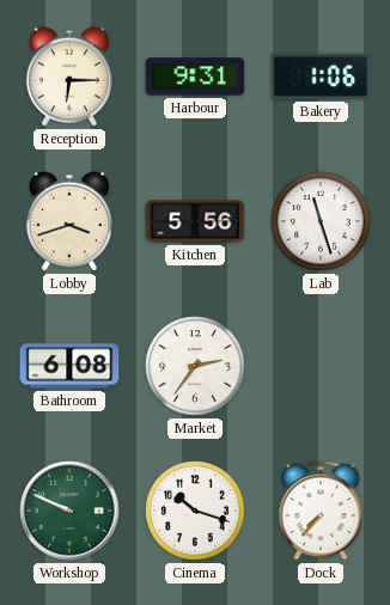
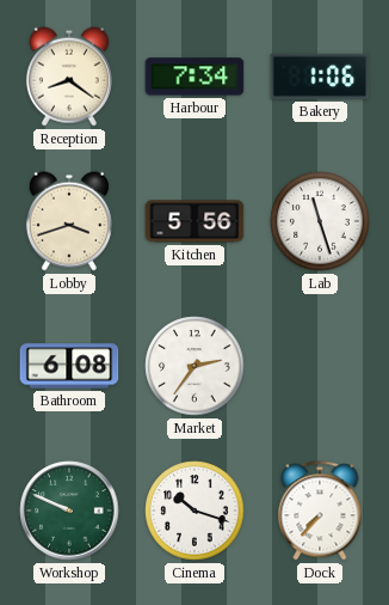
Reception: 6:15 -> 8:21 (69, 77)
Harbour: 9:31 -> 7:34 (194, 77)
